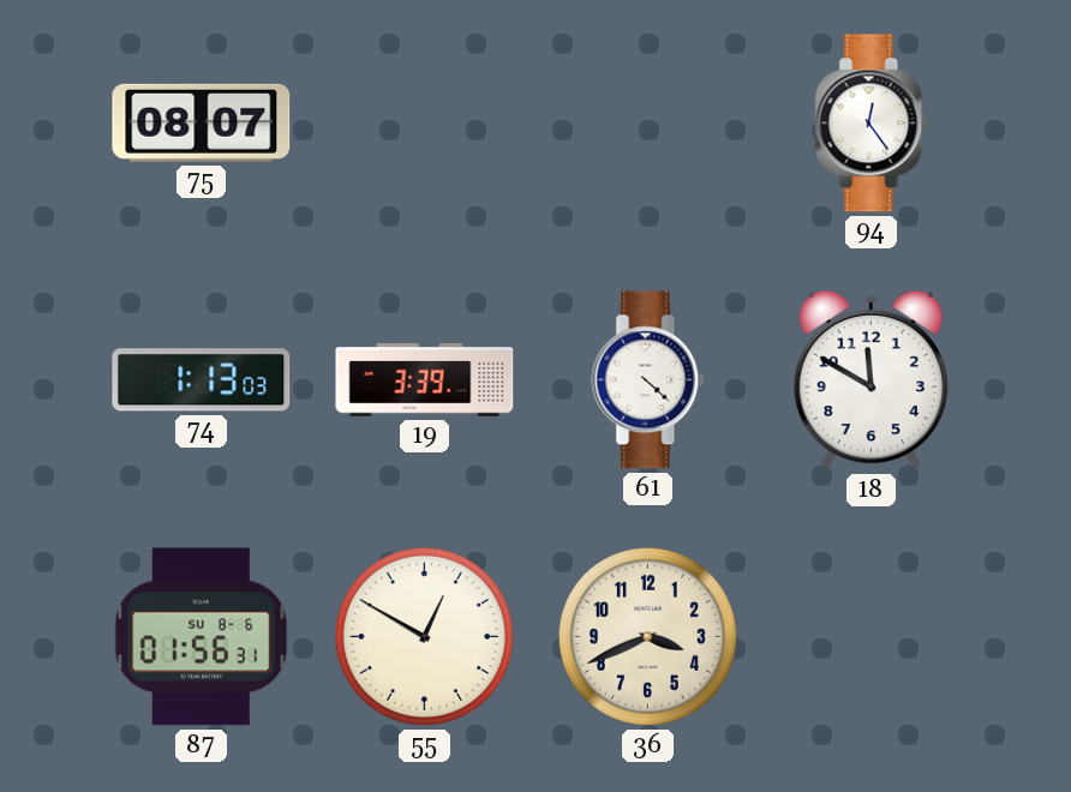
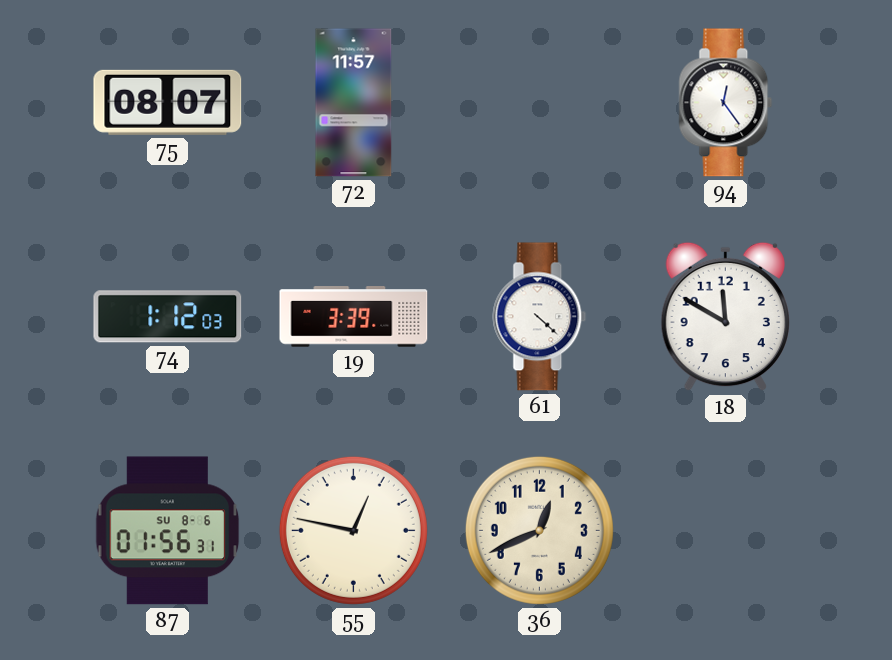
72: none -> 11:57 (354, 103)
74: 1:13 -> 1:12 (168, 317)
55: 12:50 -> 12:47 (353, 530)
36: 3:41 -> 12:41 (539, 530)
